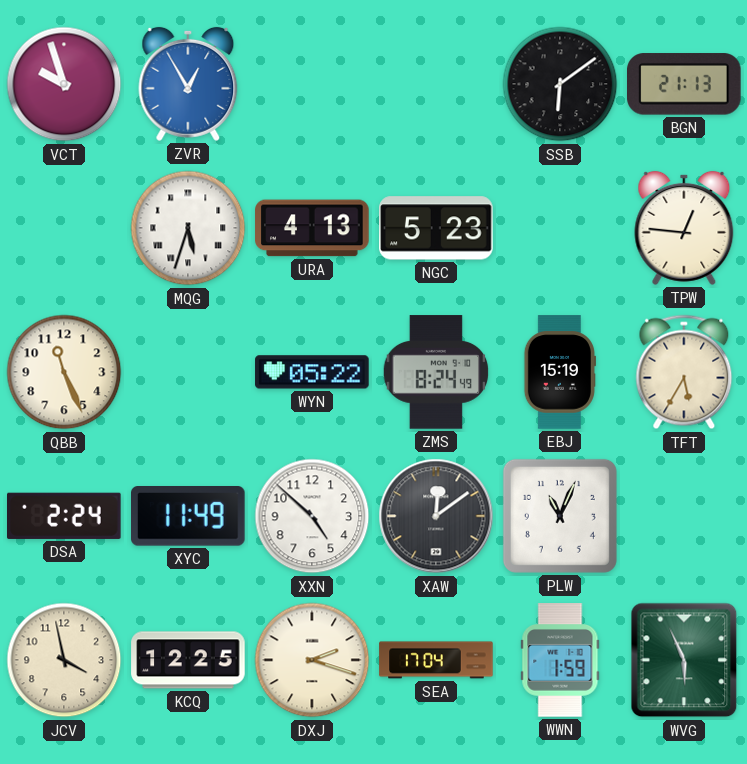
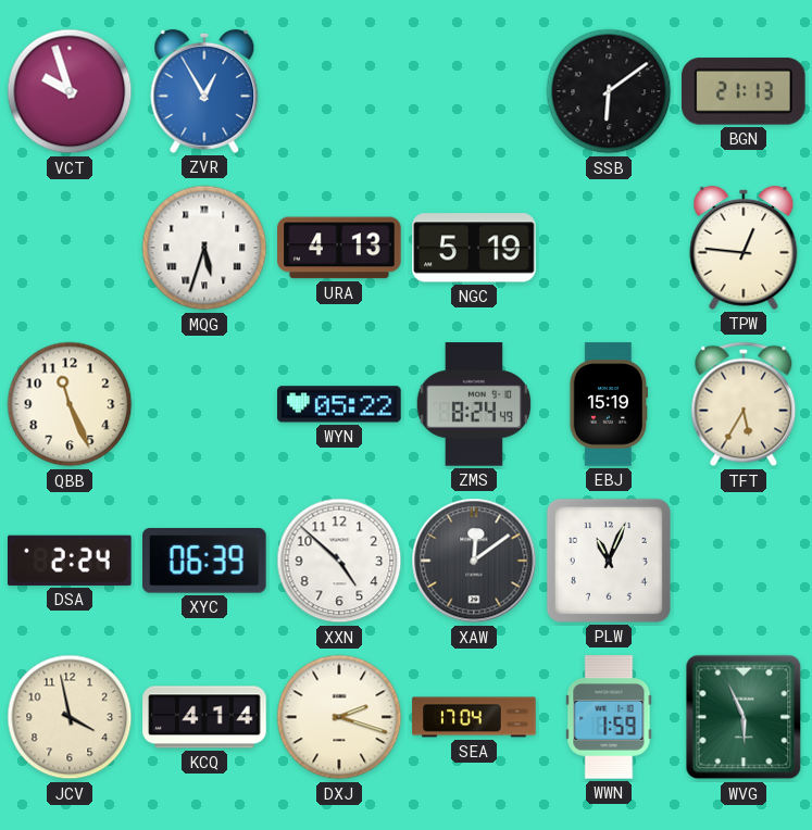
NGC: 5:23 -> 5:19 (474, 248)
XYC: 11:49 -> 06:39 (205, 562)
KCQ: 12:25 -> 4:14 (204, 717)
